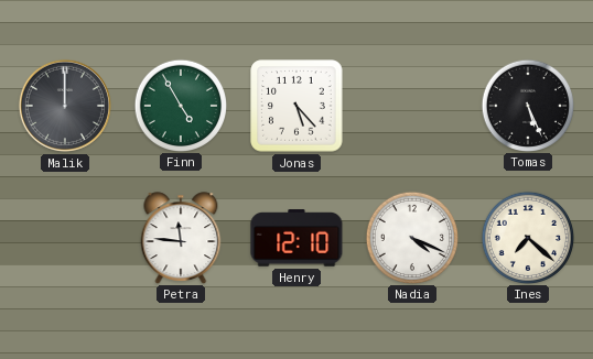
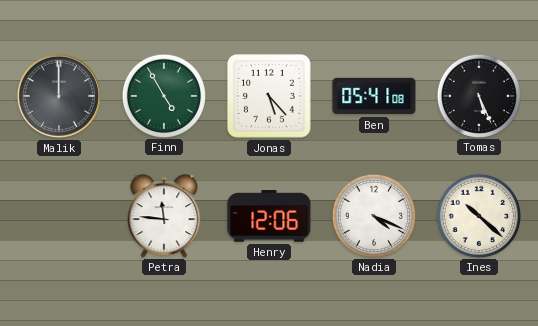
Ben: none -> 05:41 (374, 96)
Henry: 12:10 -> 12:06 (269, 216)
Ines: 7:22 -> 10:22 (478, 215)
